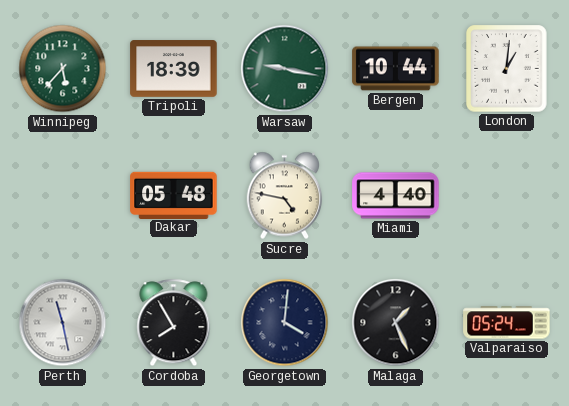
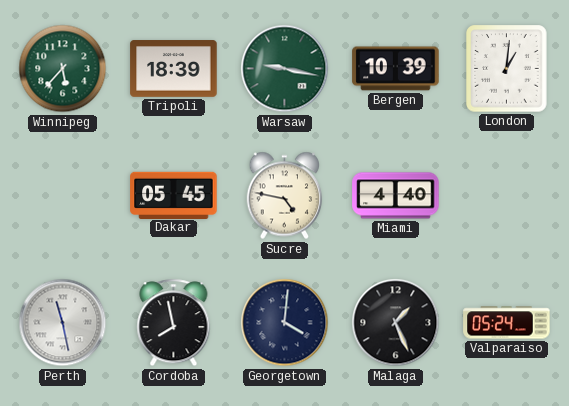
Bergen: 10:44 -> 10:39 (396, 69)
Dakar: 05:48 -> 05:45 (174, 195)
Cordoba: 7:55 -> 7:58 (174, 323)
